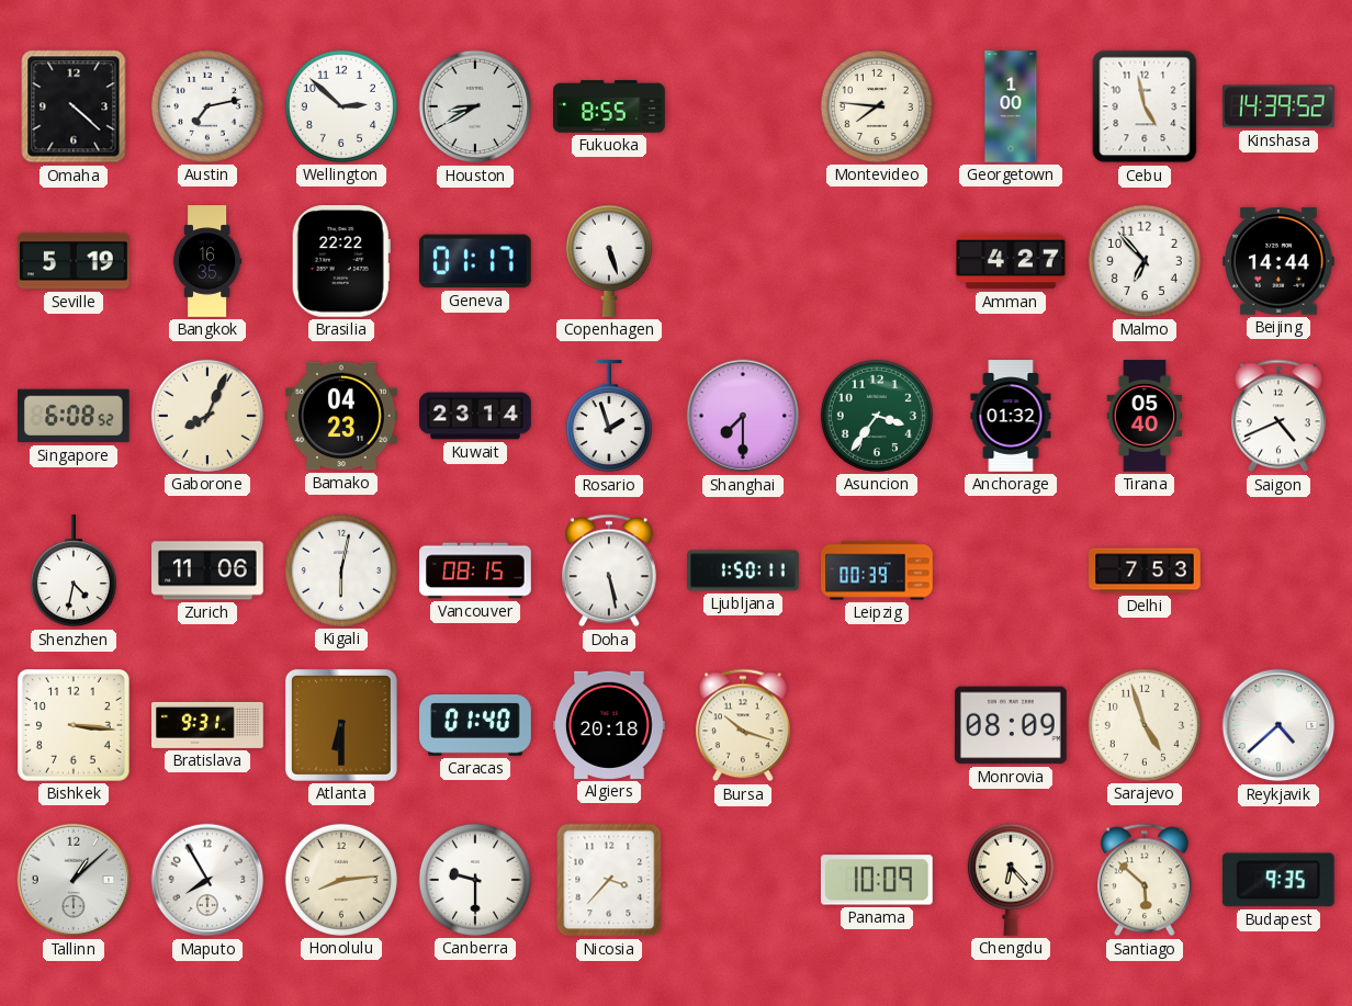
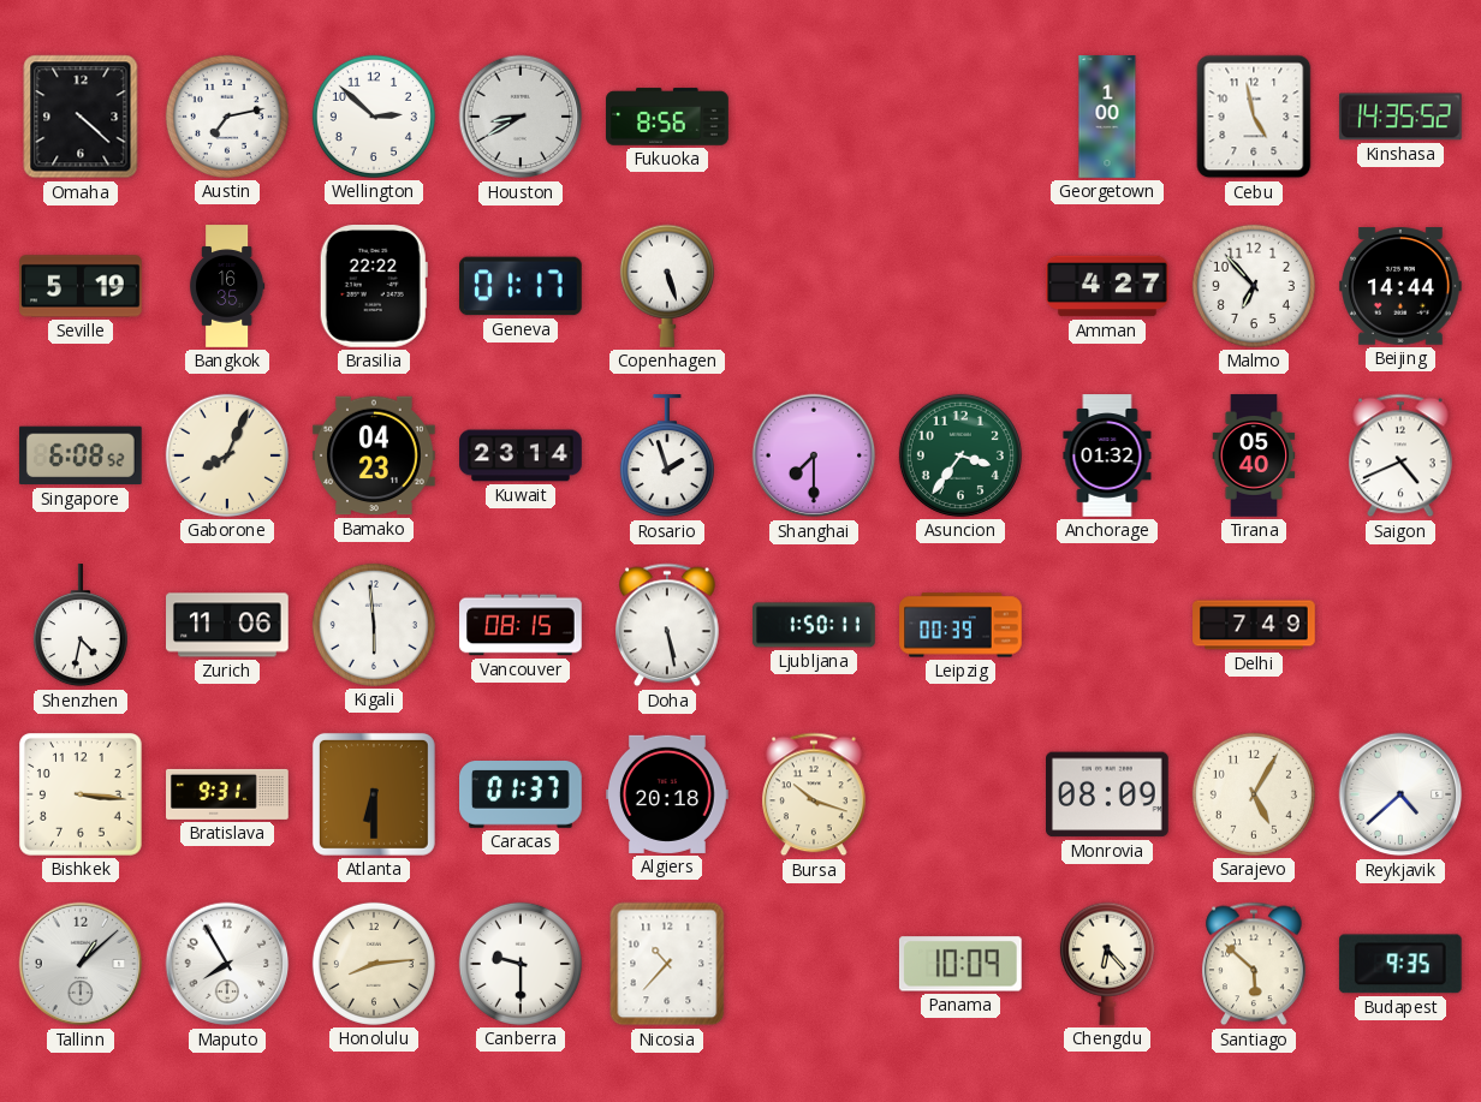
Fukuoka: 8:55 -> 8:56 (667, 117)
Montevideo: 7:46 -> none (877, 106)
Kinshasa: 14:39 -> 14:35 (1400, 117)
Kigali: 6:02 -> 5:59 (374, 625)
Delhi: 7:53 -> 7:49 (1254, 625)
Caracas: 01:40 -> 01:37 (522, 796)
Sarajevo: 4:57 -> 5:05 (1254, 794)
Nicosia: 3:37 -> 10:37 (667, 964)
